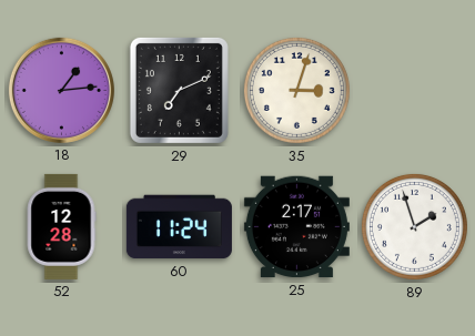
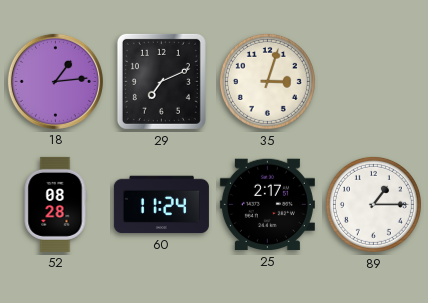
52: 12:28 -> 08:28 (55, 204)
89: 1:57 -> 1:15 (373, 204)
